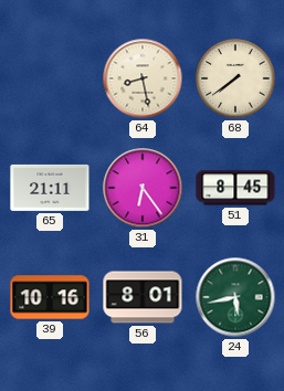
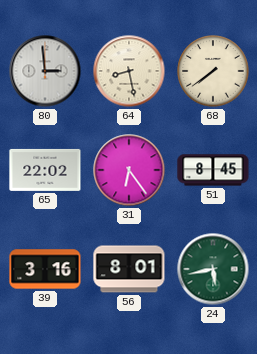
80: none -> 2:59 (45, 71)
65: 21:11 -> 22:02 (45, 170)
39: 10:16 -> 3:16 (45, 269)
